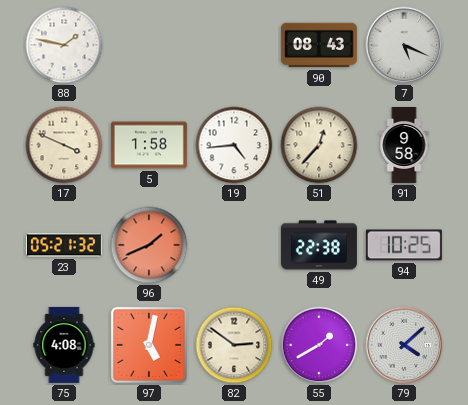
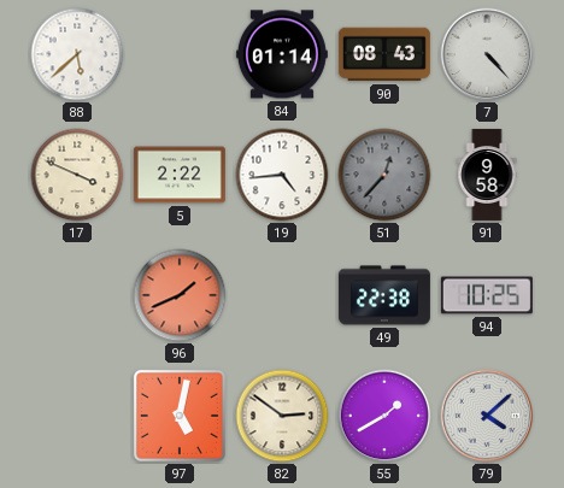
88: 1:47 -> 5:38 (77, 54)
84: none -> 01:14 (282, 54)
7: 5:19 -> 4:23 (487, 54)
5: 1:58 -> 2:22 (180, 175)
51 dial: cream -> grey (384, 175)
23: 05:21 -> none (64, 245)
75: 4:08 -> none (64, 345)
